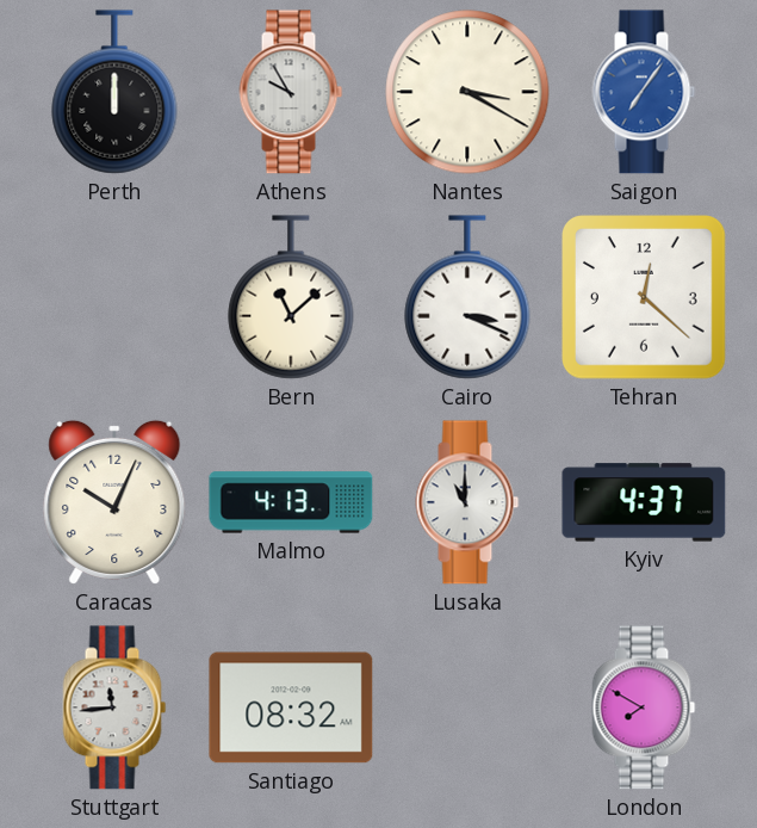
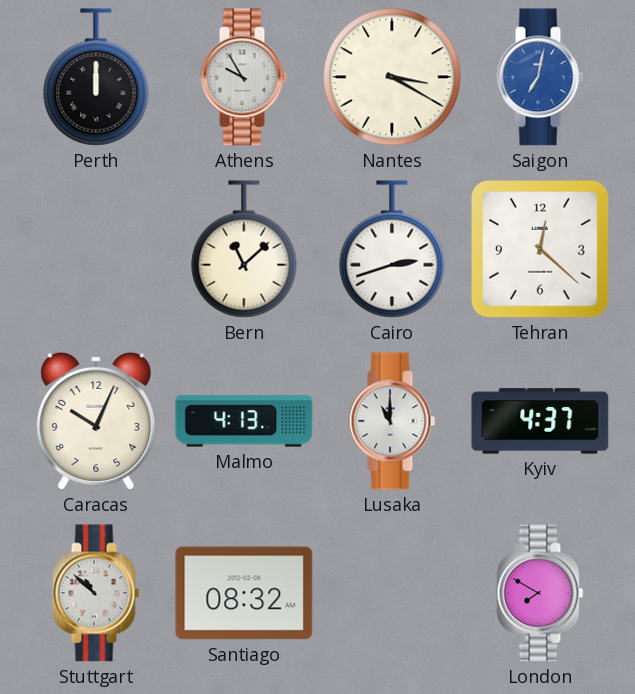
Saigon: 7:06 -> 7:02 (540, 77)
Cairo: 3:19 -> 2:42 (392, 249)
Stuttgart: 11:44 -> 10:52 (96, 593)
